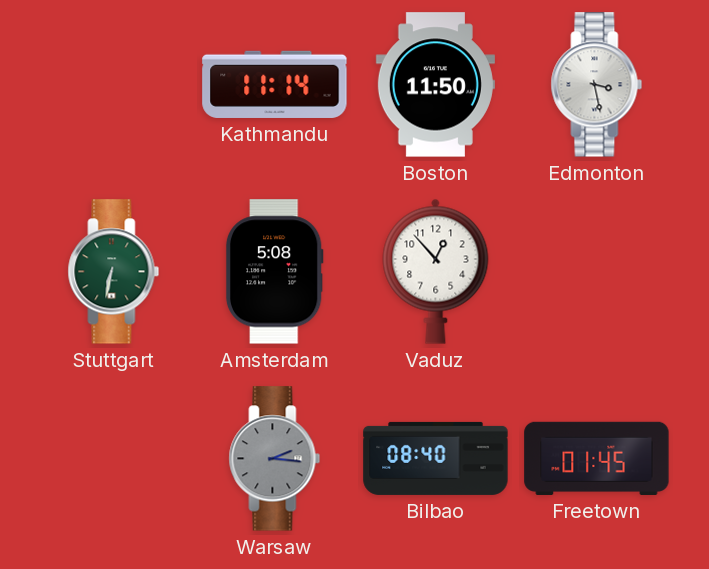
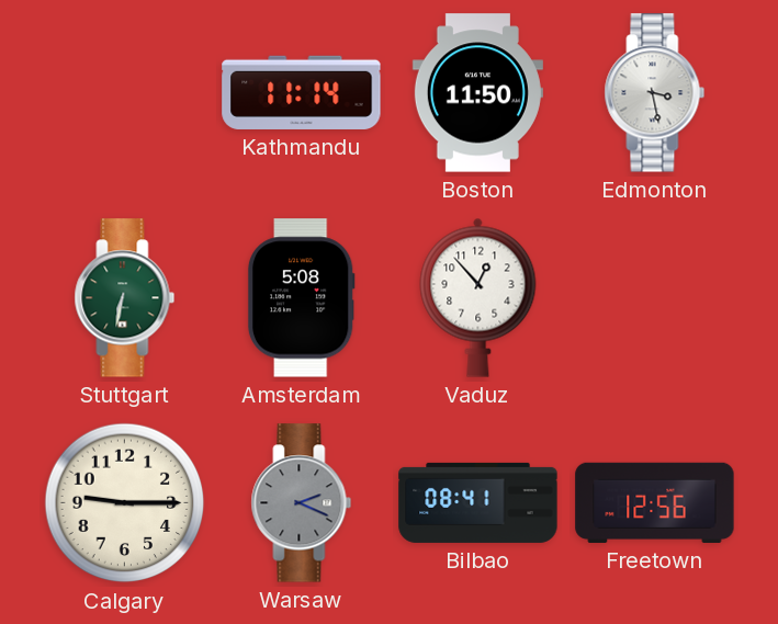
Calgary: none -> 9:15 (125, 503)
Warsaw: 2:16 -> 2:19 (302, 503)
Bilbao: 08:40 -> 08:41 (478, 502)
Freetown: 01:45 -> 12:56 (655, 502)
